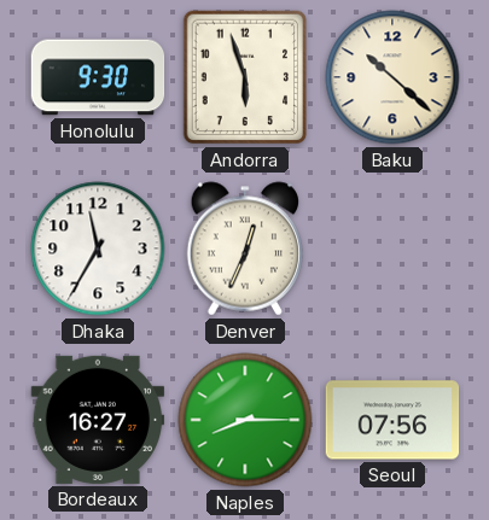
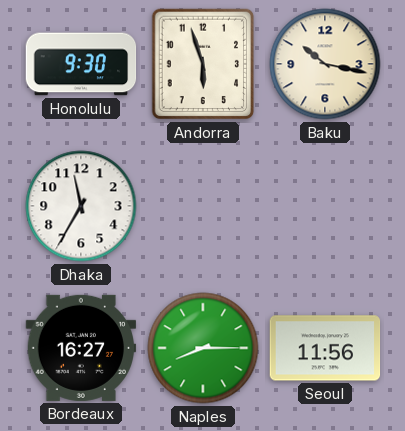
Baku: 10:22 -> 10:17 (325, 64)
Denver: 12:34 -> none (244, 249)
Seoul: 07:56 -> 11:56 (325, 348)
